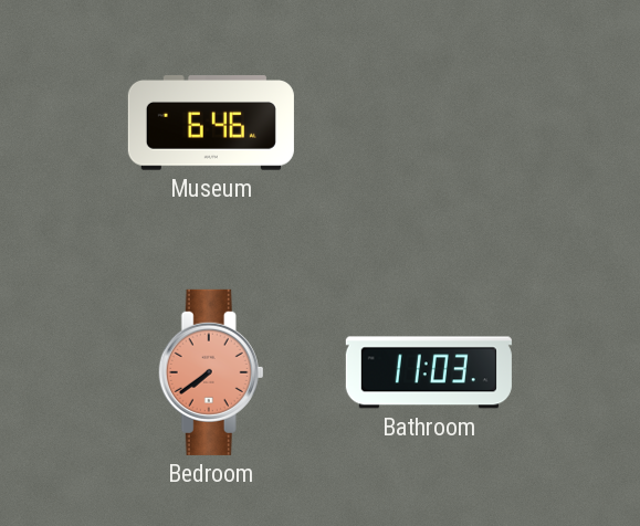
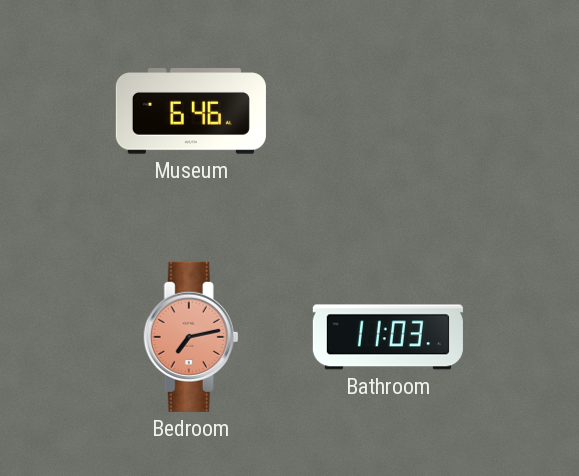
Bedroom: 7:39 -> 7:13 (191, 337)
